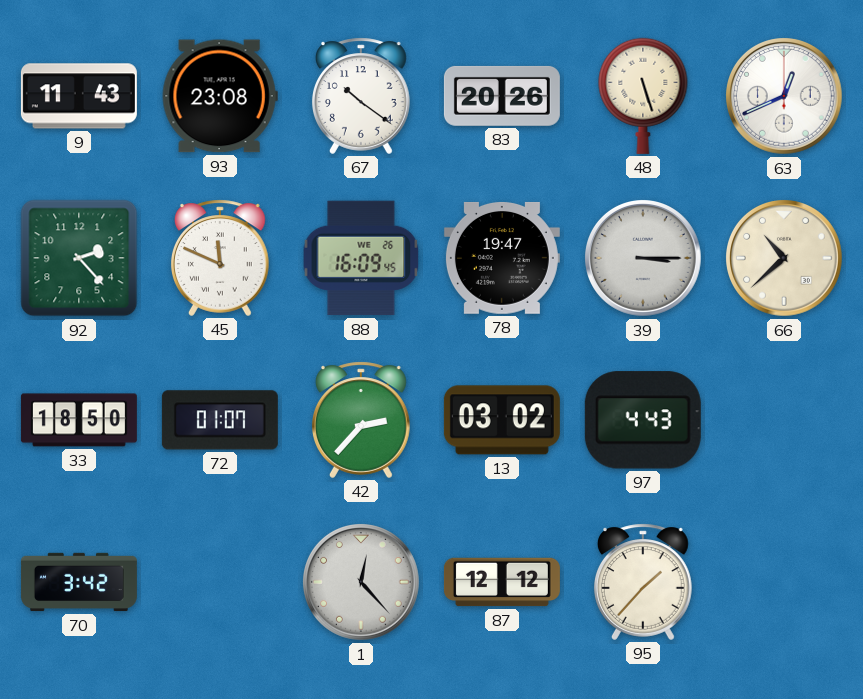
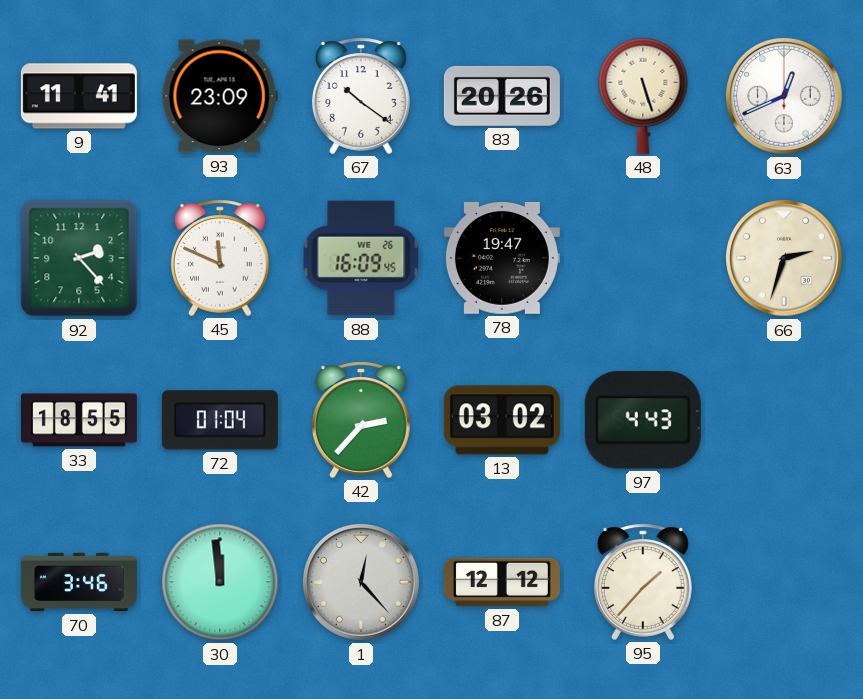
9: 11:43 -> 11:41 (79, 96)
93: 23:08 -> 23:09 (220, 96)
39: 3:15 -> none (644, 259)
66: 10:38 -> 2:33 (785, 259)
33: 18:50 -> 18:55 (79, 420)
72: 01:07 -> 01:04 (220, 420)
70: 3:42 -> 3:46 (79, 582)
30: none -> 11:59 (220, 582)
